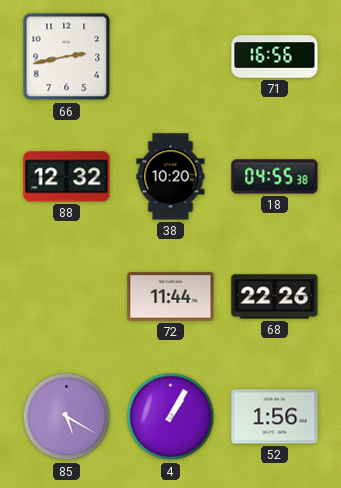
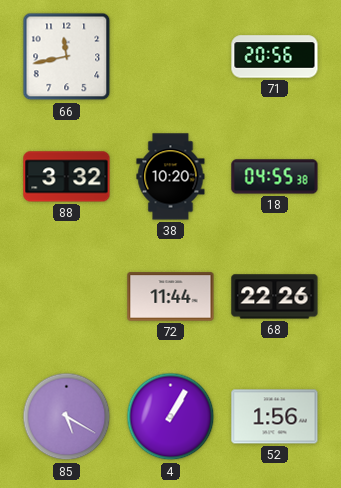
66: 2:43 -> 11:43 (67, 57)
71: 16:56 -> 20:56 (275, 57)
88: 12:32 -> 3:32 (67, 177)
